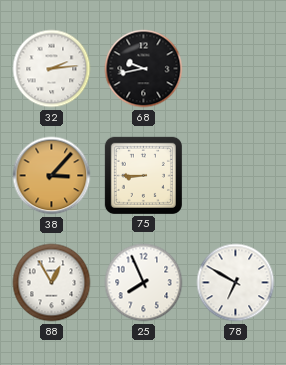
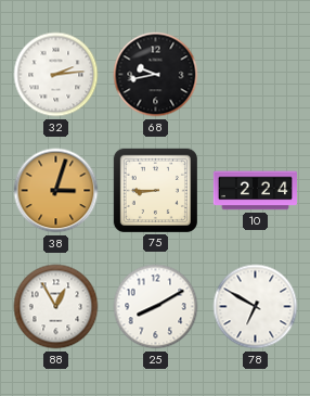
38: 3:07 -> 3:03 (56, 191)
10: none -> 2:24 (255, 191)
25: 7:56 -> 8:10 (156, 307)
